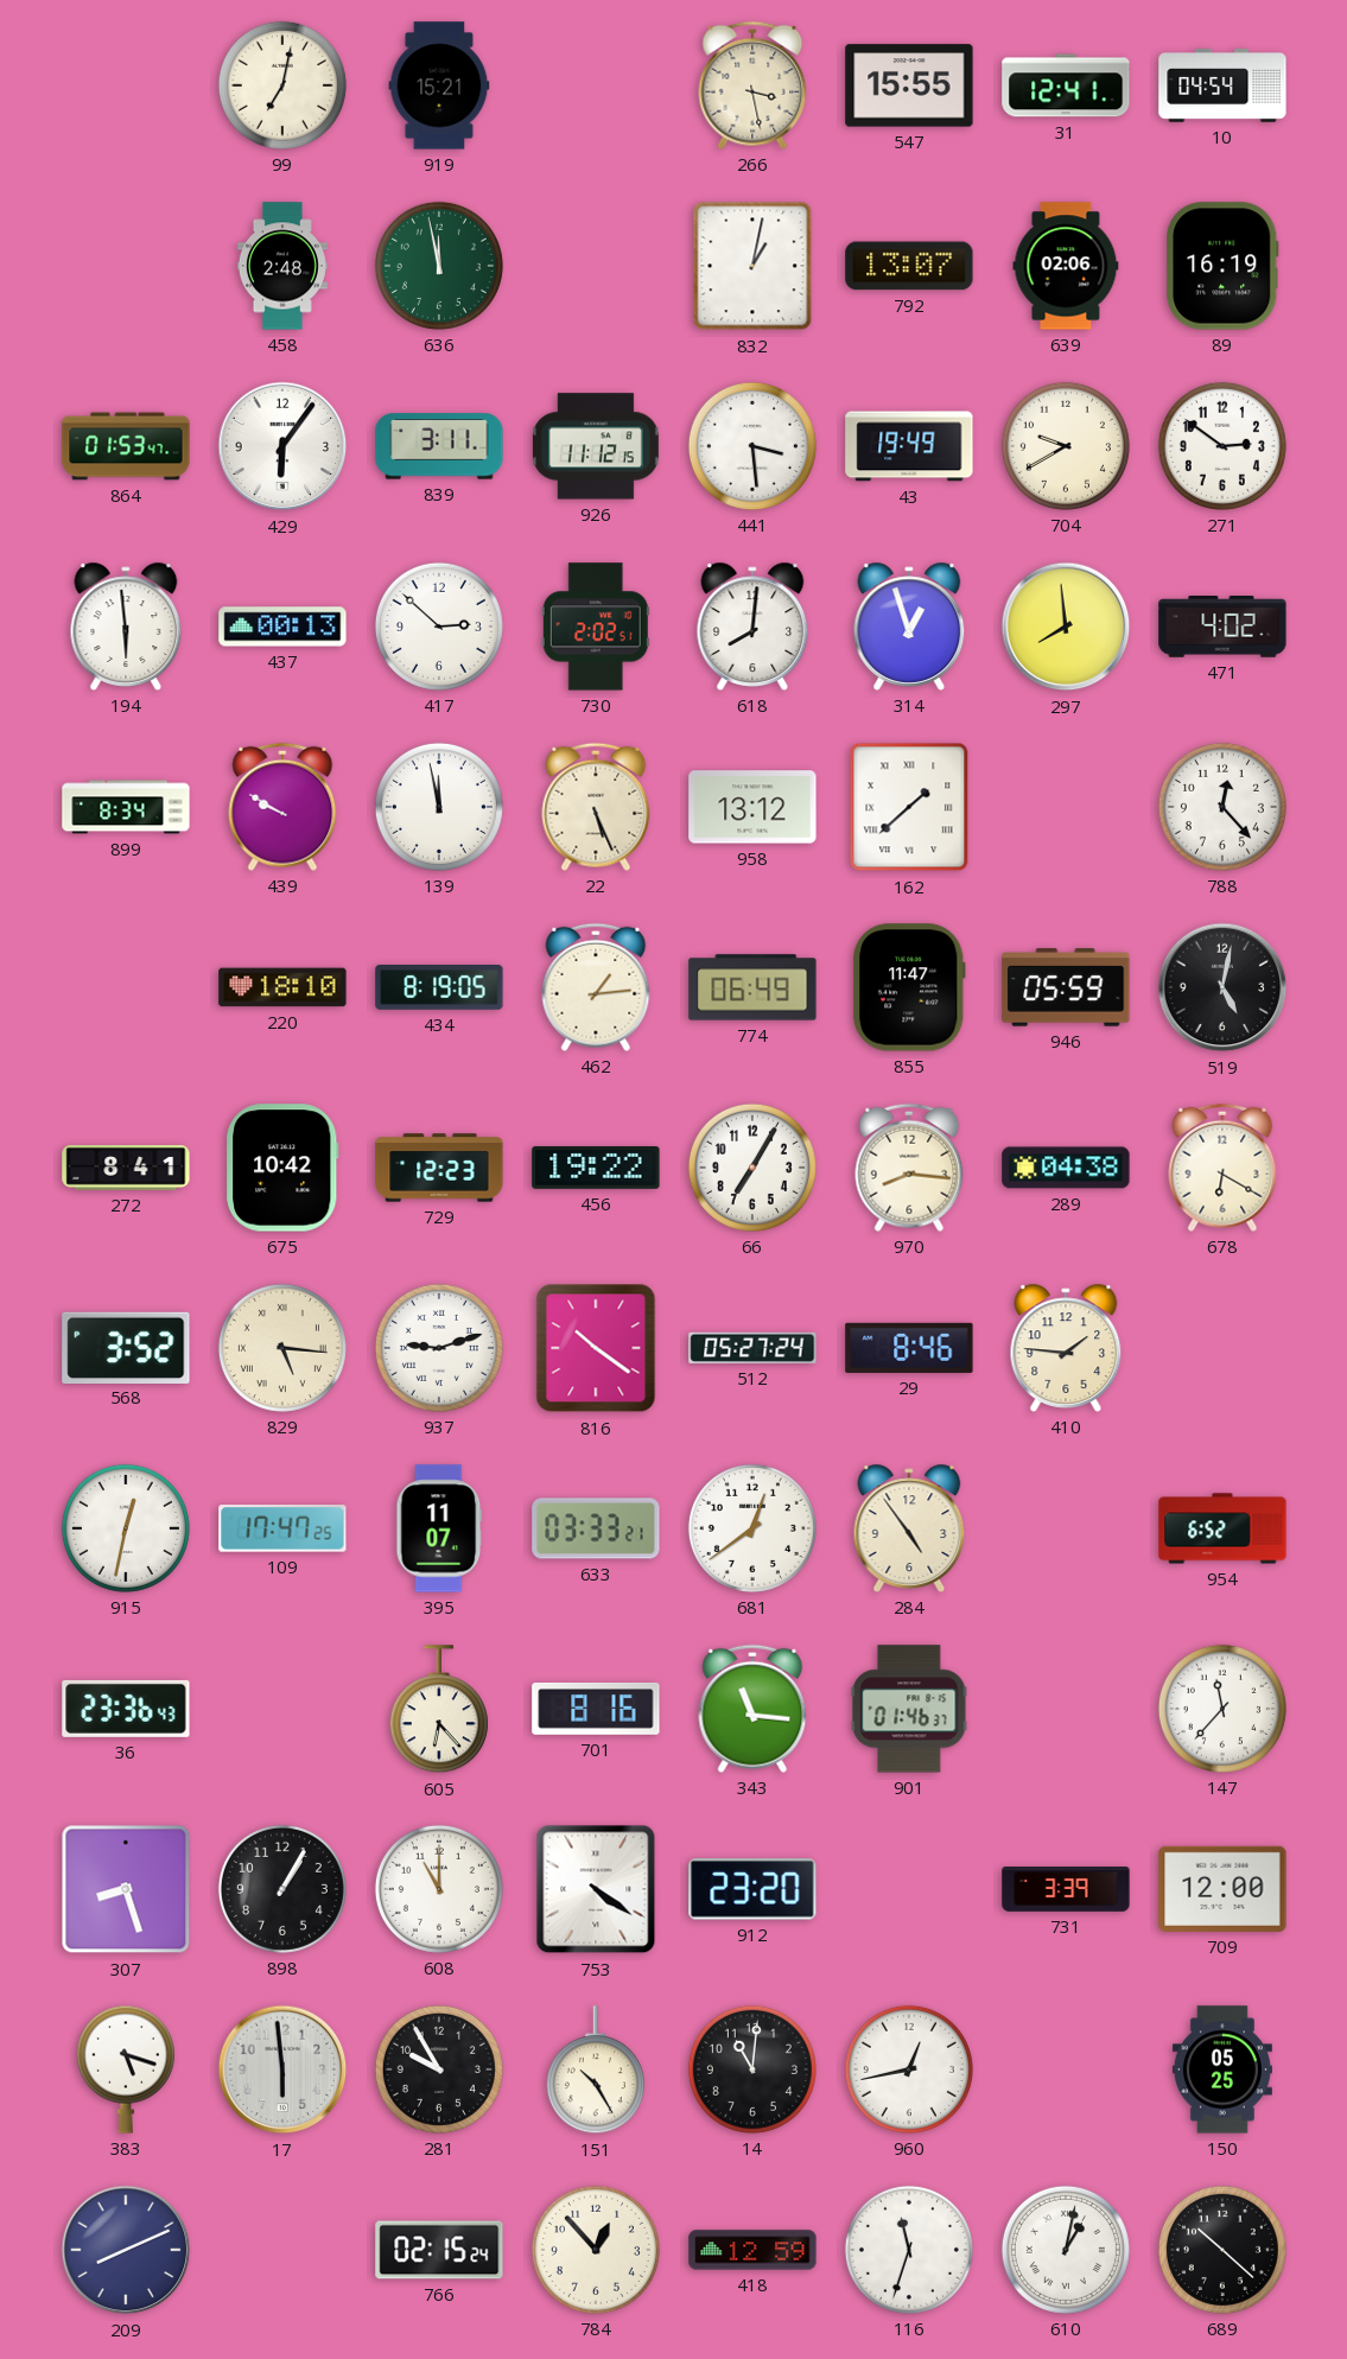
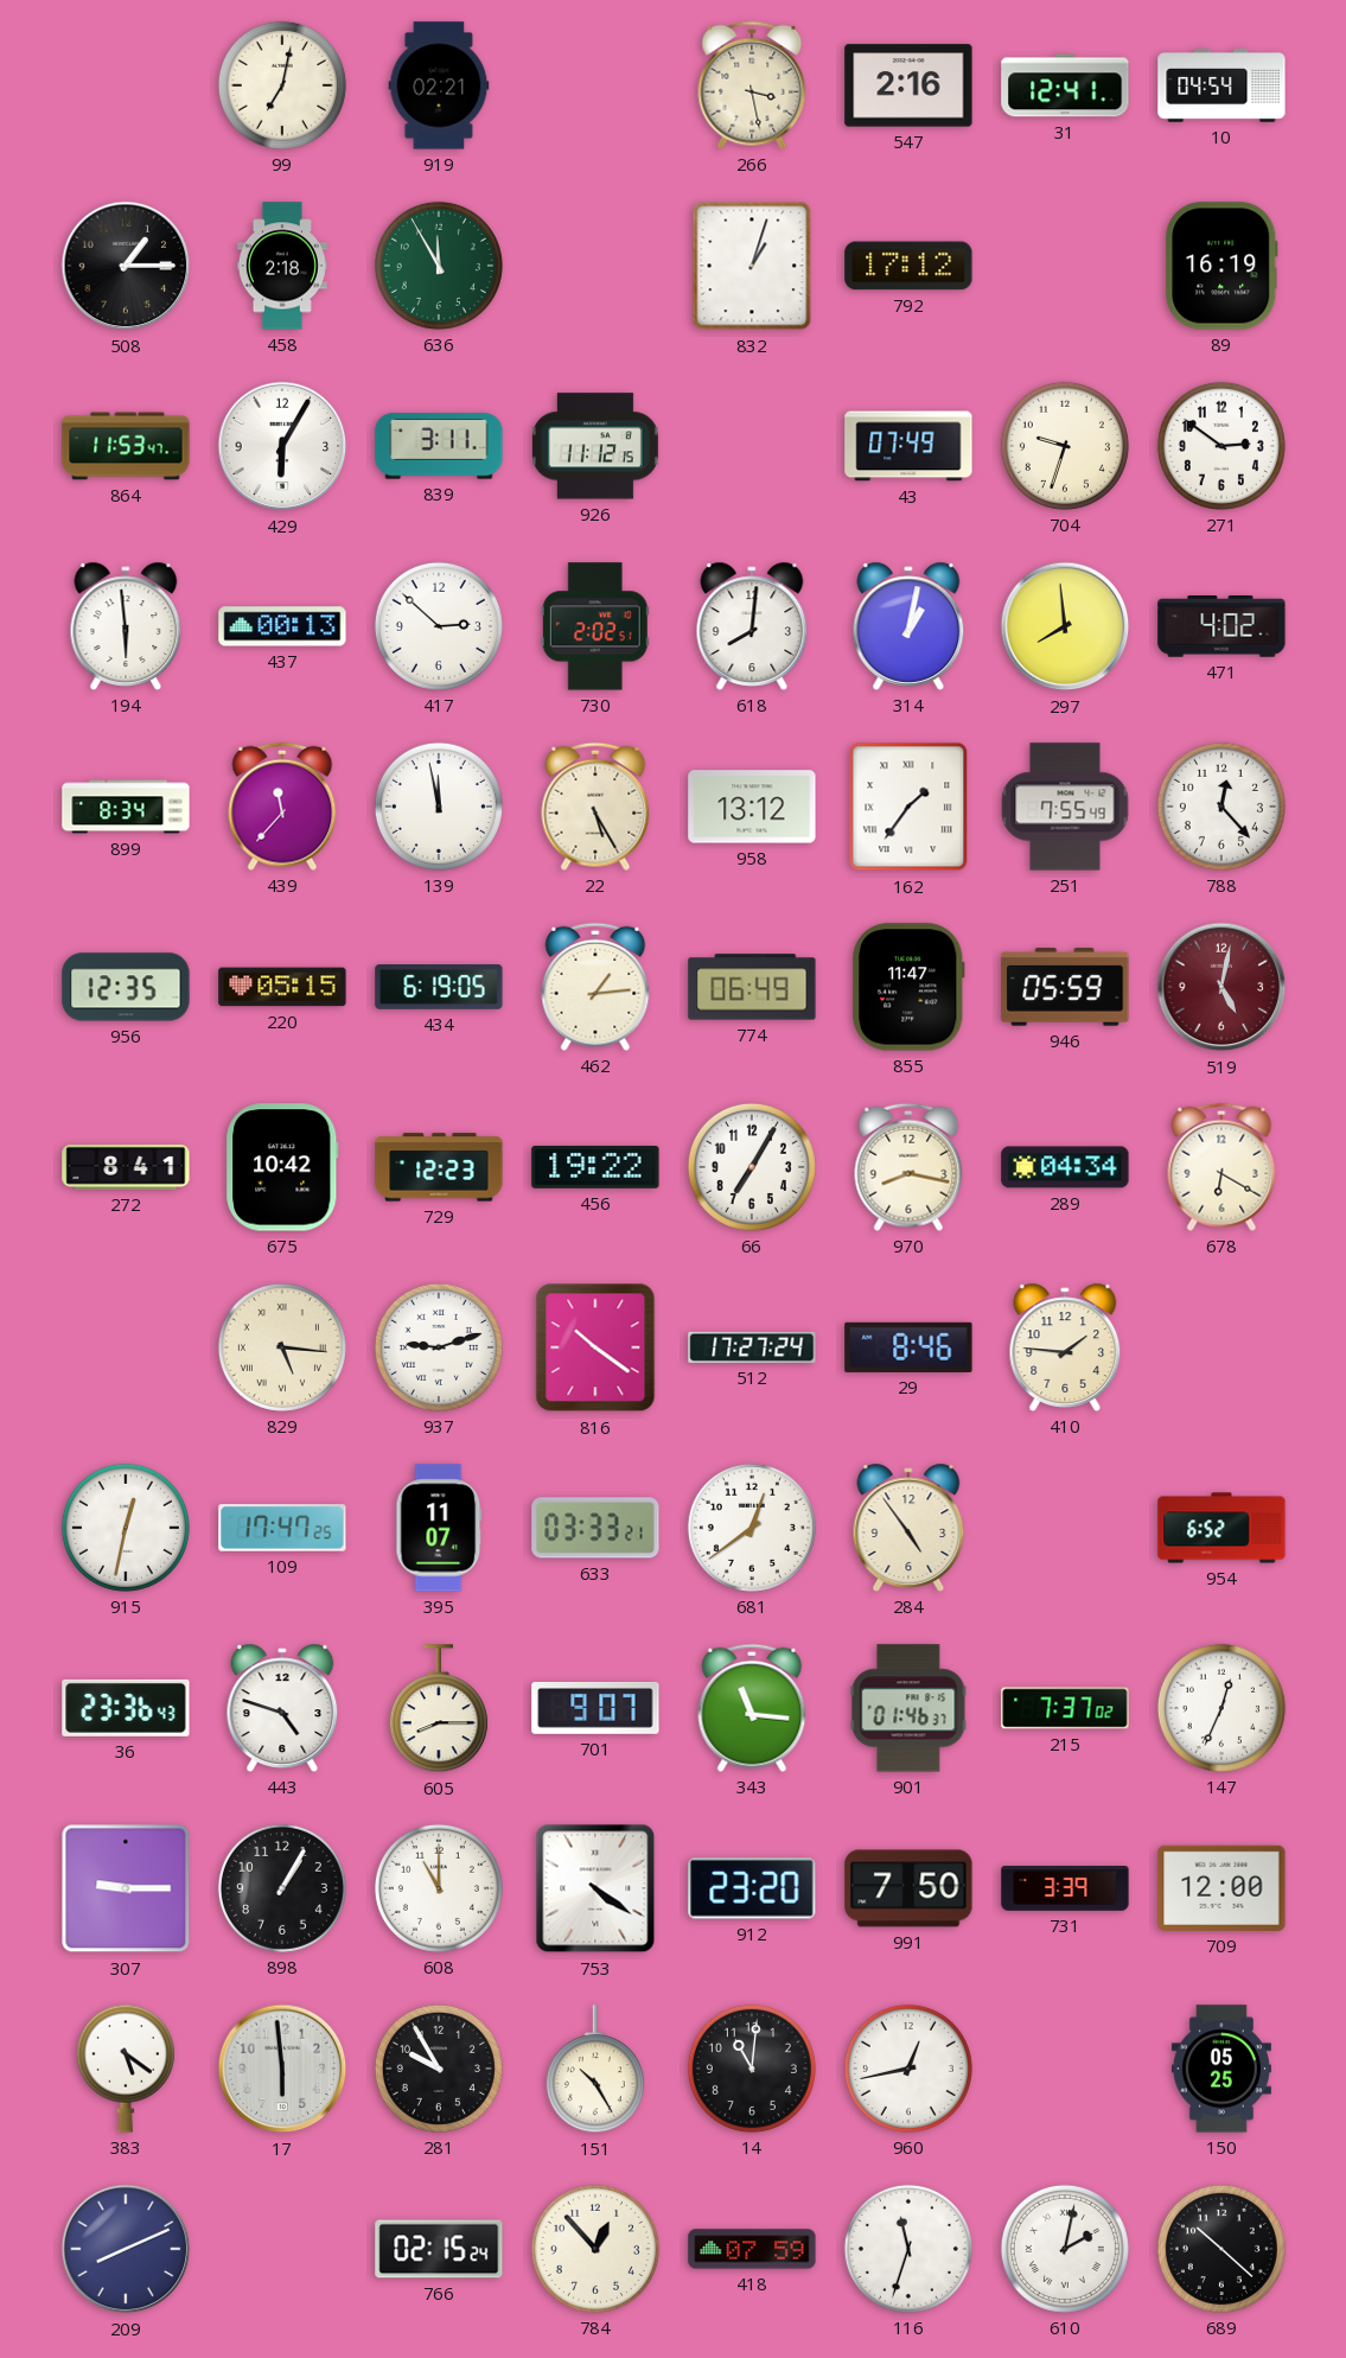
919: 15:21 -> 02:21 (439, 85)
547: 15:55 -> 2:16 (908, 85)
508: none -> 1:15 (126, 266)
458: 2:48 -> 2:18 (282, 266)
636: 11:58 -> 11:55 (439, 266)
832: 1:02 -> 1:03 (752, 266)
792: 13:07 -> 17:12 (908, 266)
639: 02:06 -> none (1066, 266)
864: 01:53 -> 11:53 (126, 446)
429: 6:06 -> 6:05 (282, 446)
441: 3:29 -> none (752, 446)
43: 19:49 -> 07:49 (908, 446)
704: 9:40 -> 9:33 (1065, 446)
314: 12:57 -> 1:02 (908, 626)
439: 9:50 -> 11:37 (282, 807)
22: 5:26 -> 5:25 (595, 807)
162: 1:38 -> 1:36 (908, 807)
251: none -> 7:55 (1065, 807)
956: none -> 12:35 (126, 987)
220: 18:10 -> 05:15 (282, 987)
434: 8:19 -> 6:19 (439, 988)
519 dial: black -> burgundy (1221, 987)
970: 8:16 -> 8:17 (908, 1167)
289: 04:38 -> 04:34 (1065, 1167)
568: 3:52 -> none (126, 1347)
512: 05:27 -> 17:27 (752, 1347)
443: none -> 4:48 (282, 1708)
605: 6:23 -> 8:15 (439, 1709)
701: 8:16 -> 9:07 (595, 1708)
215: none -> 7:37 (1065, 1708)
147: 11:37 -> 12:34 (1221, 1708)
307: 8:27 -> 9:15 (126, 1888)
991: none -> 7:50 (908, 1888)
383: 5:18 -> 5:21 (126, 2069)
418: 12:59 -> 07:59 (752, 2249)
610: 1:02 -> 2:02 (1065, 2249)
